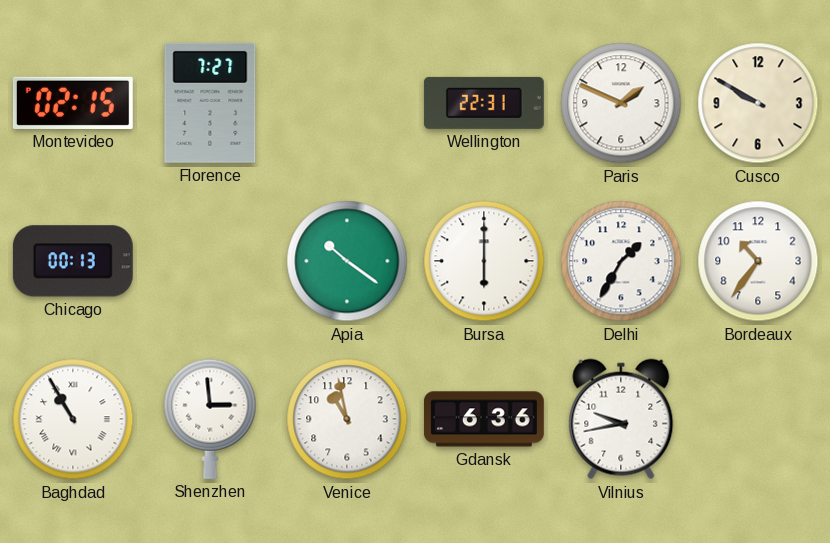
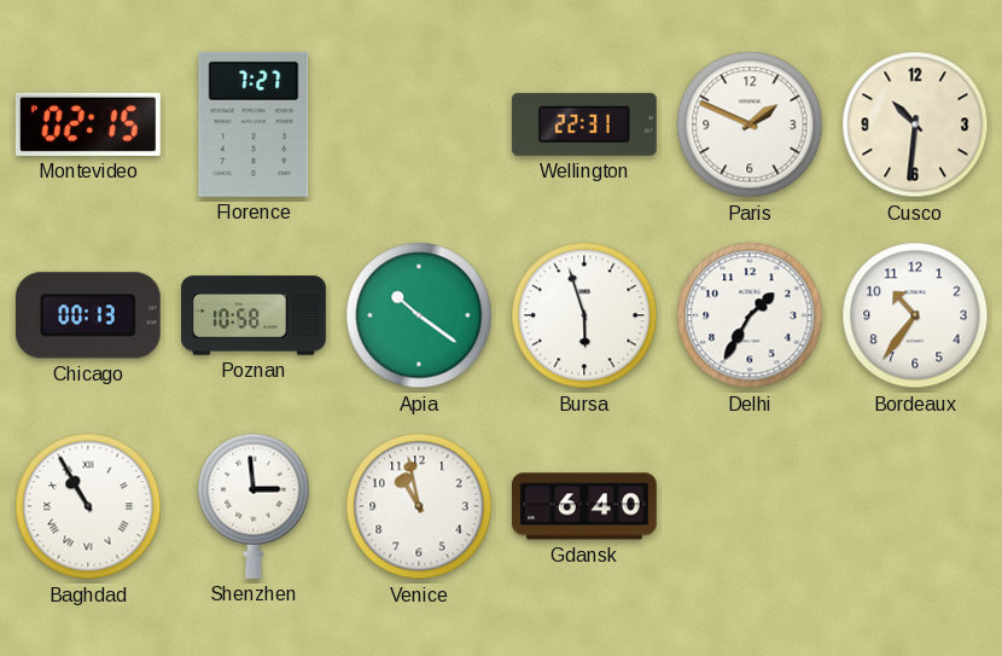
Cusco: 9:50 -> 10:31 (915, 124)
Poznan: none -> 10:58 (255, 315)
Bursa: 6:00 -> 5:57 (584, 315)
Gdansk: 6:36 -> 6:40 (584, 506)
Vilnius: 9:43 -> none (621, 419)
